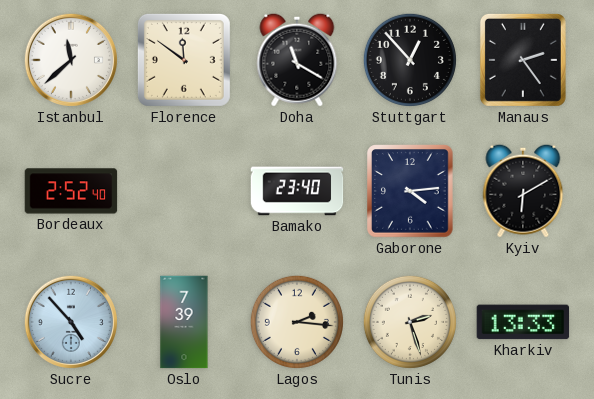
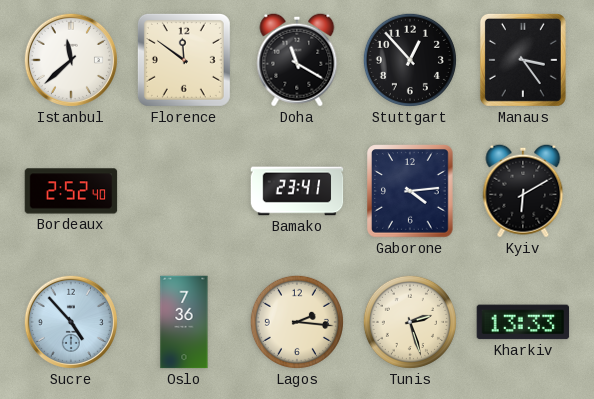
Manaus: 2:24 -> 3:24 (523, 60)
Bamako: 23:40 -> 23:41 (297, 191)
Oslo: 7:39 -> 7:36 (184, 322)
